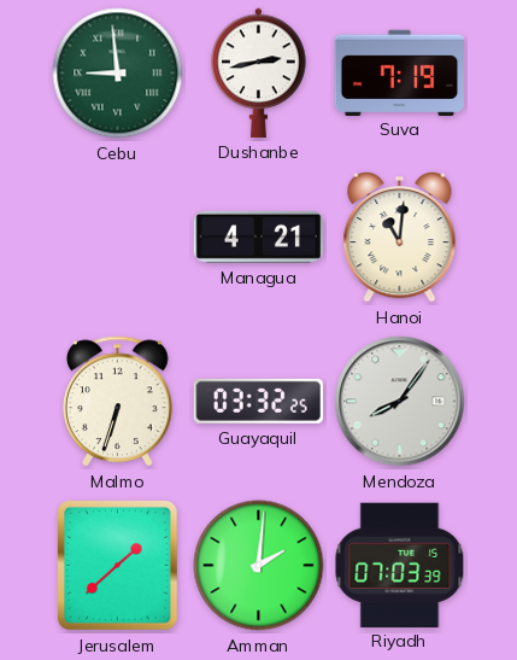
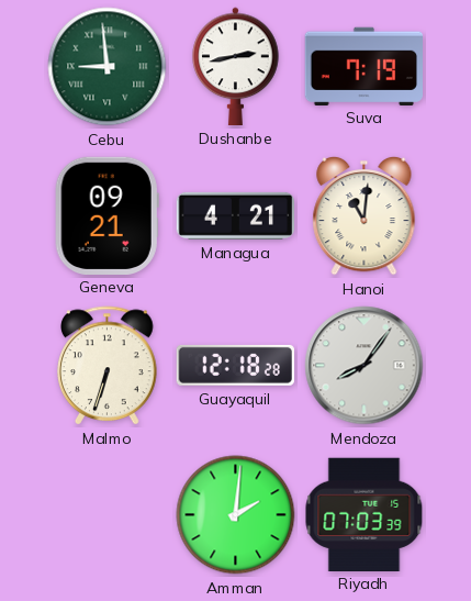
Geneva: none -> 09:21 (106, 215)
Guayaquil: 03:32 -> 12:18 (235, 365)
Jerusalem: 1:38 -> none (118, 566)
